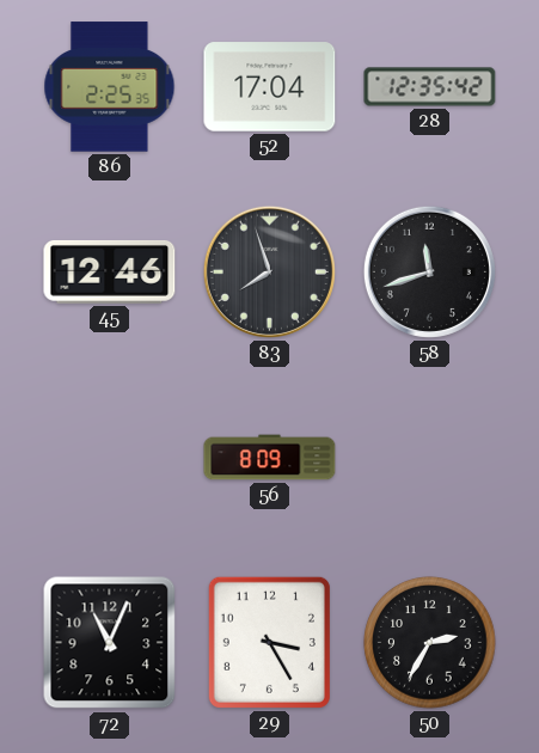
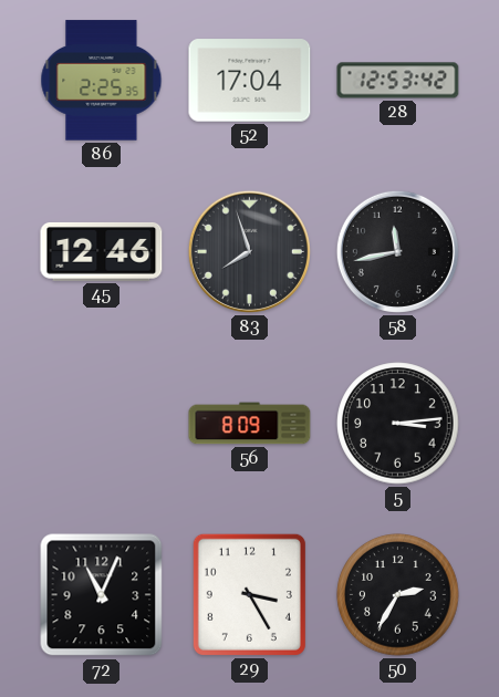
28: 12:35 -> 12:53 (398, 81)
58: 11:42 -> 11:43 (397, 251)
5: none -> 3:14 (398, 424)
